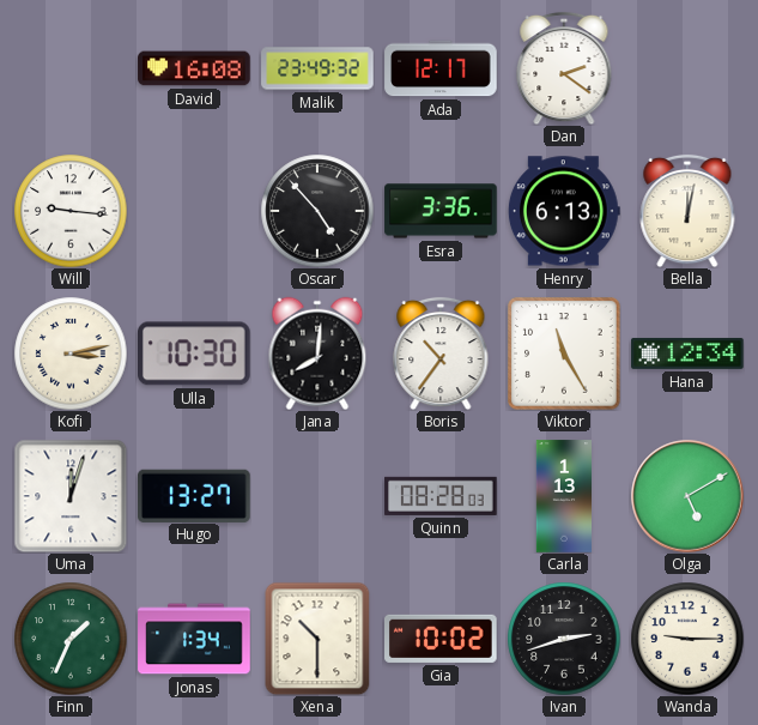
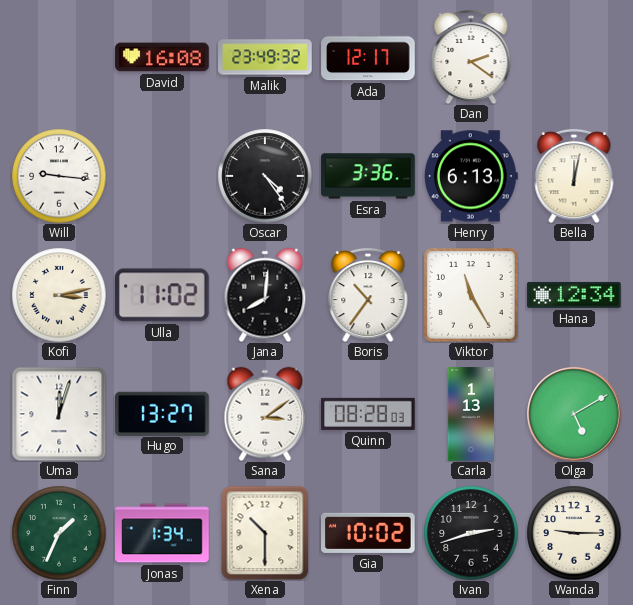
Oscar: 4:53 -> 4:24 (265, 176)
Ulla: 10:30 -> 11:02 (163, 295)
Sana: none -> 3:09 (265, 414)
